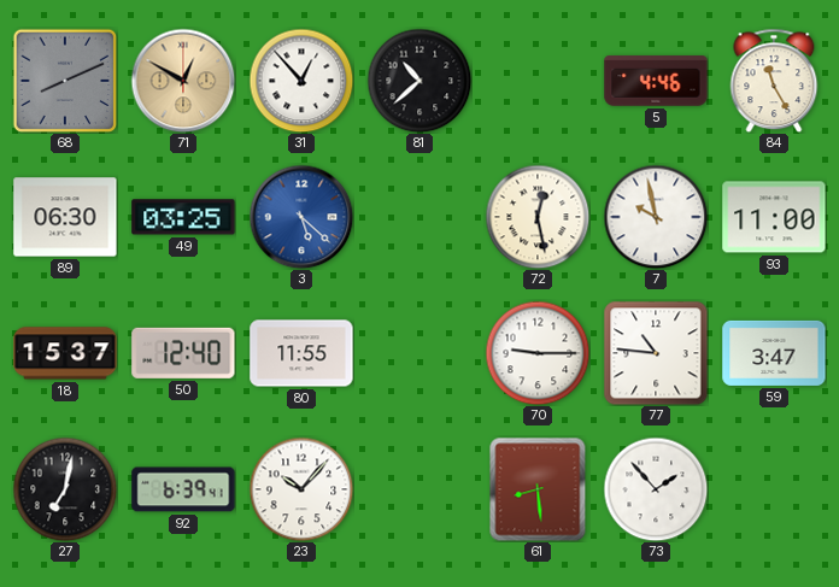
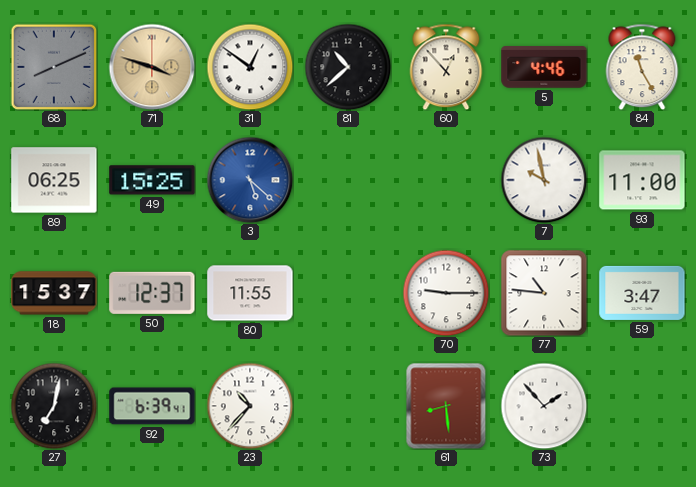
71: 12:50 -> 3:48 (152, 67)
31: 12:53 -> 12:51 (250, 67)
60: none -> 12:53 (446, 67)
89: 06:30 -> 06:25 (54, 180)
49: 03:25 -> 15:25 (152, 180)
72: 12:28 -> none (538, 217)
50: 12:40 -> 12:37 (152, 293)
23: 10:07 -> 10:37 (250, 406)
